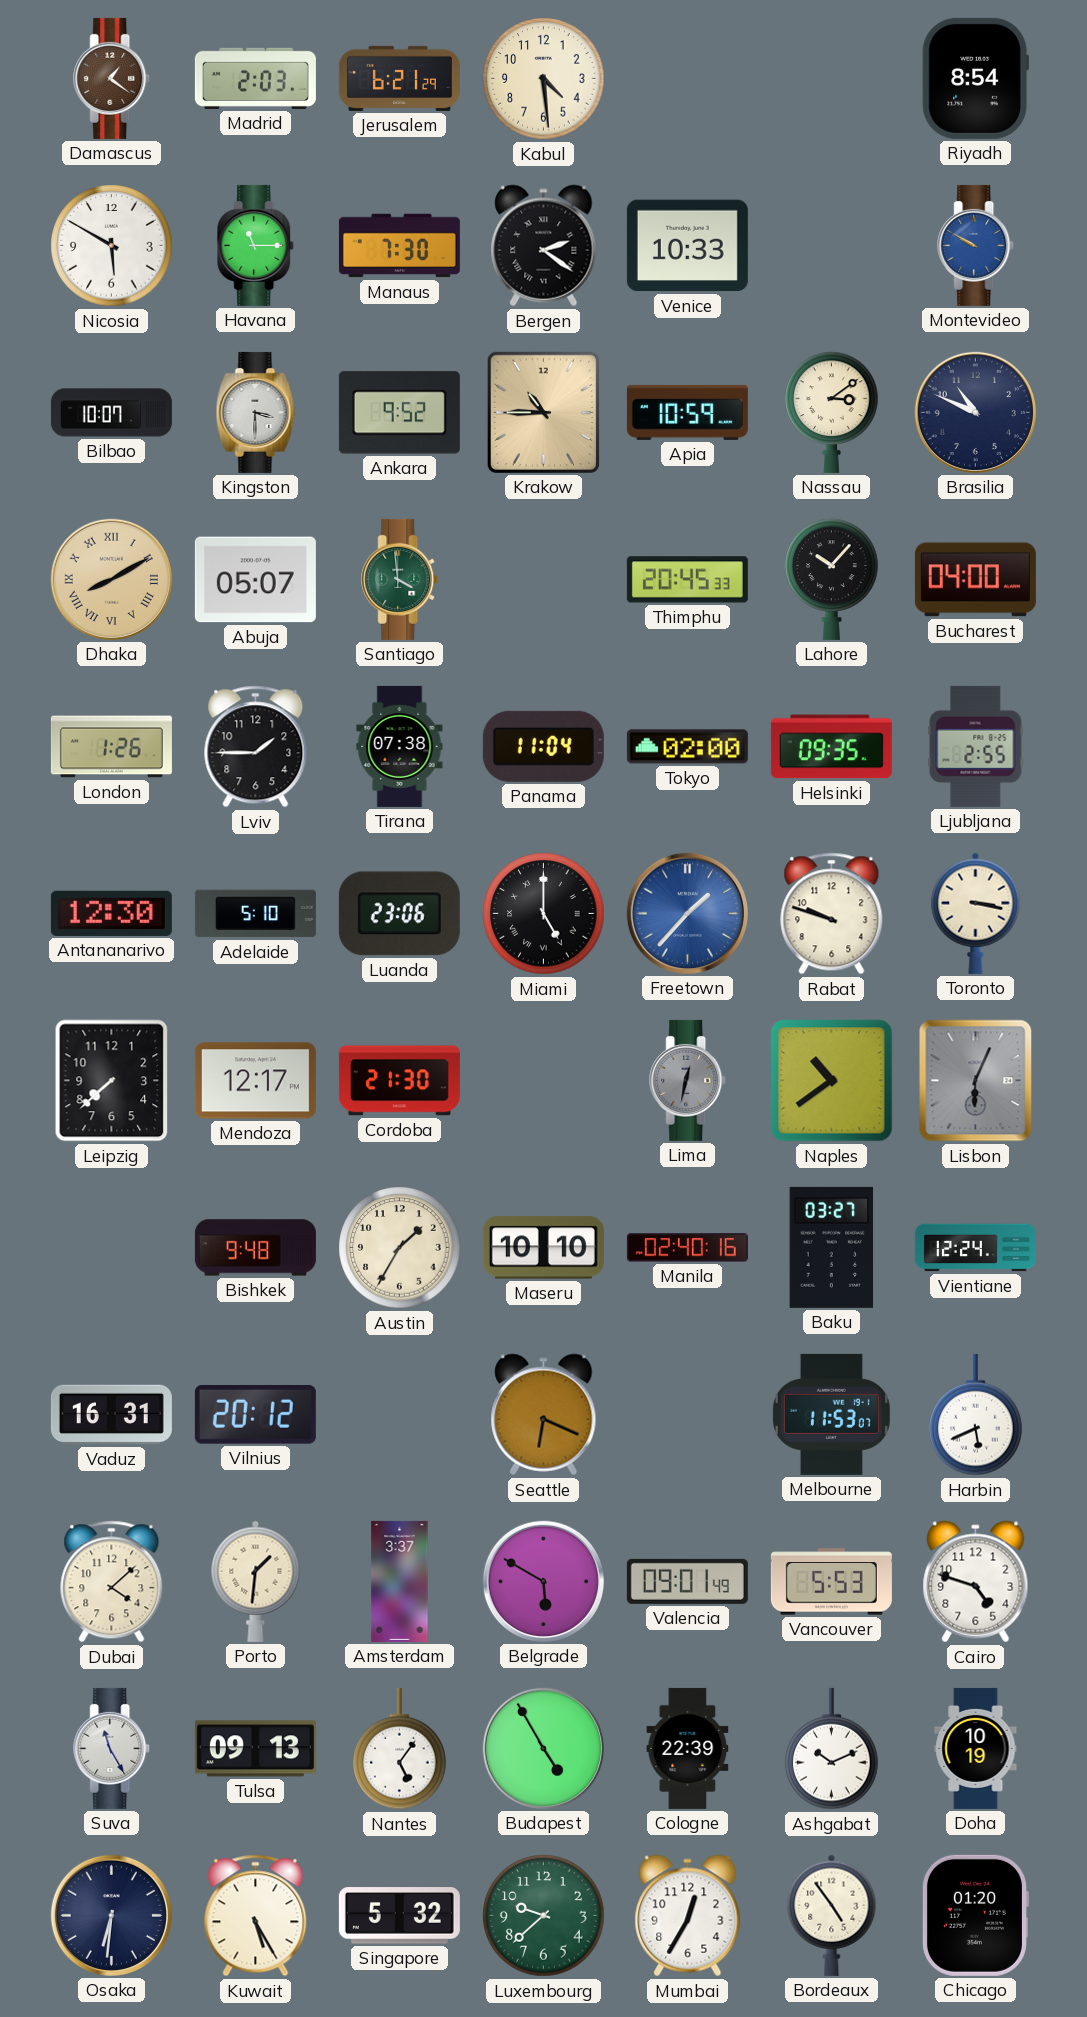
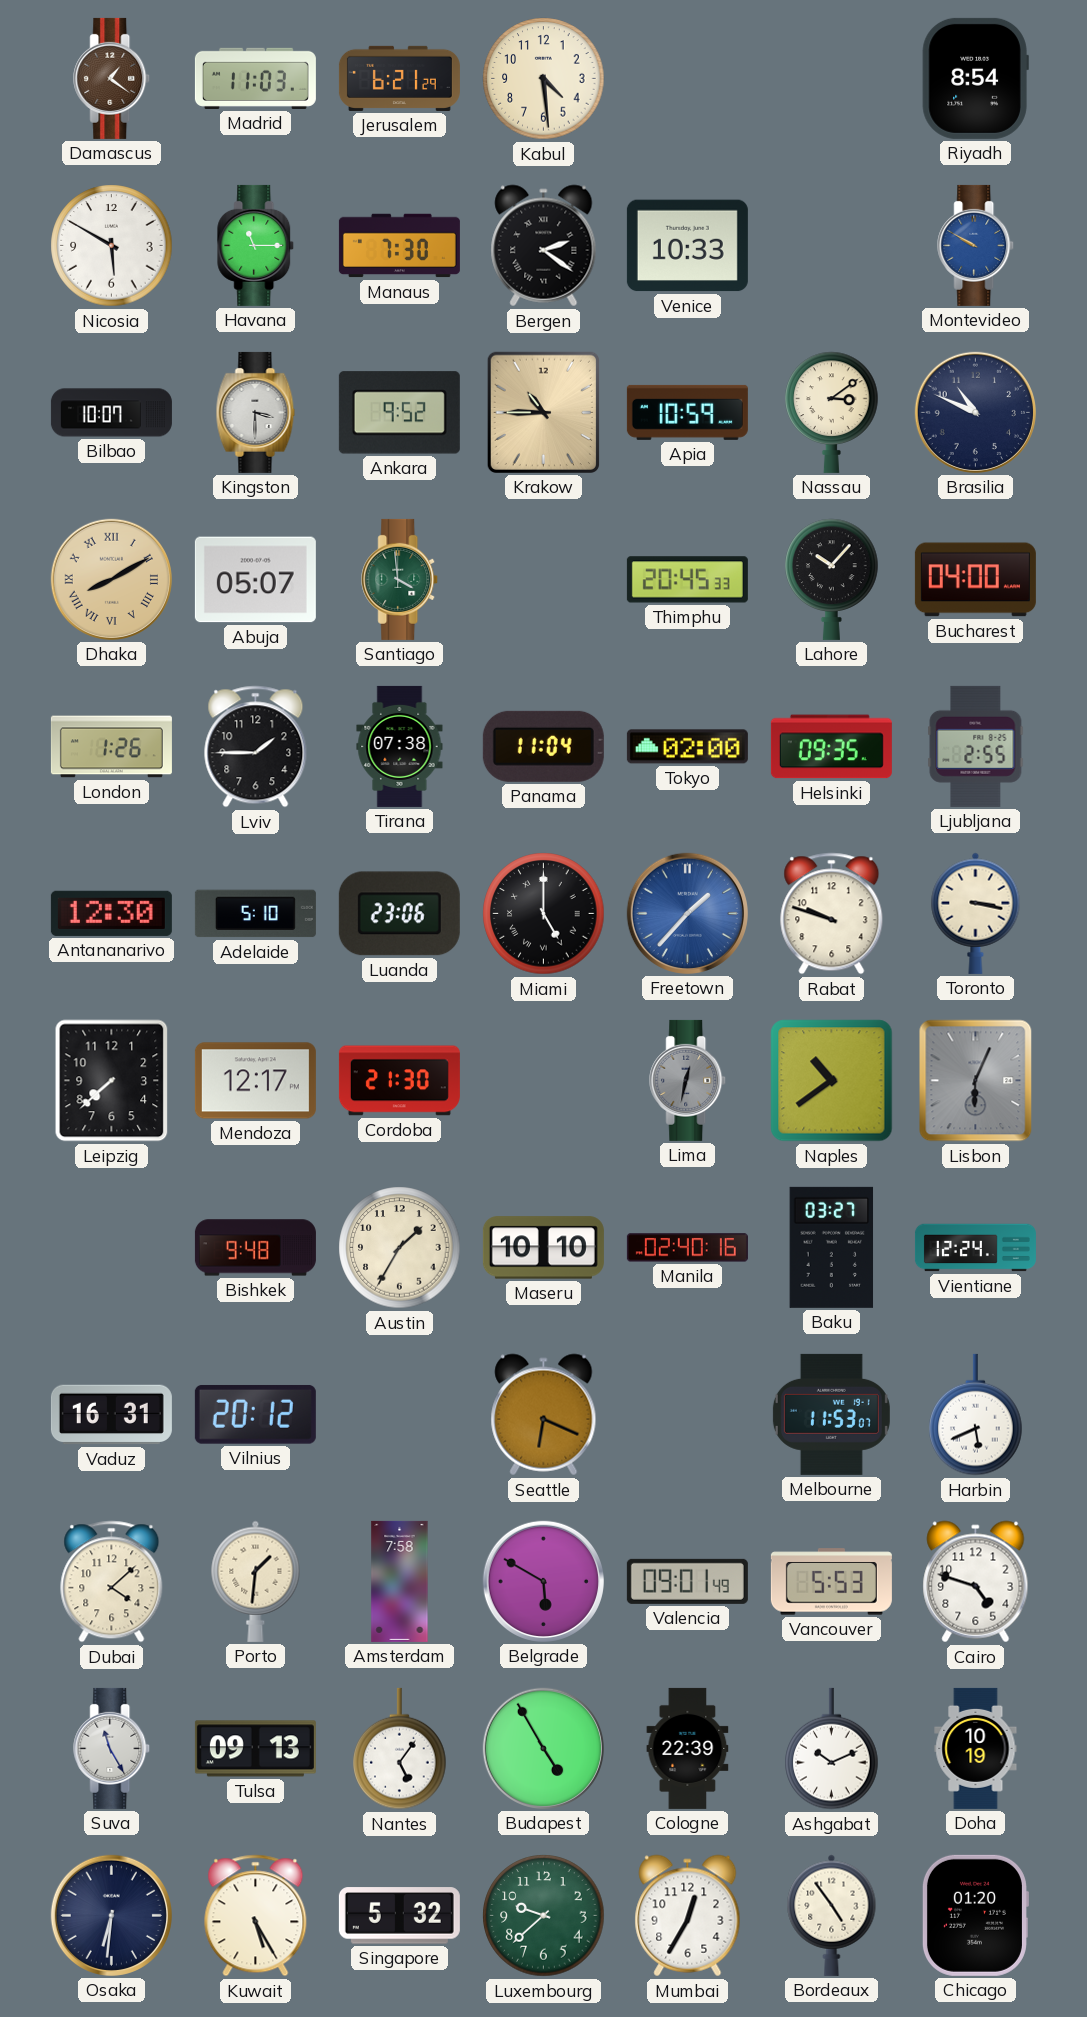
Madrid: 2:03 -> 11:03 (255, 78)
Amsterdam: 3:37 -> 7:58 (400, 1581)
